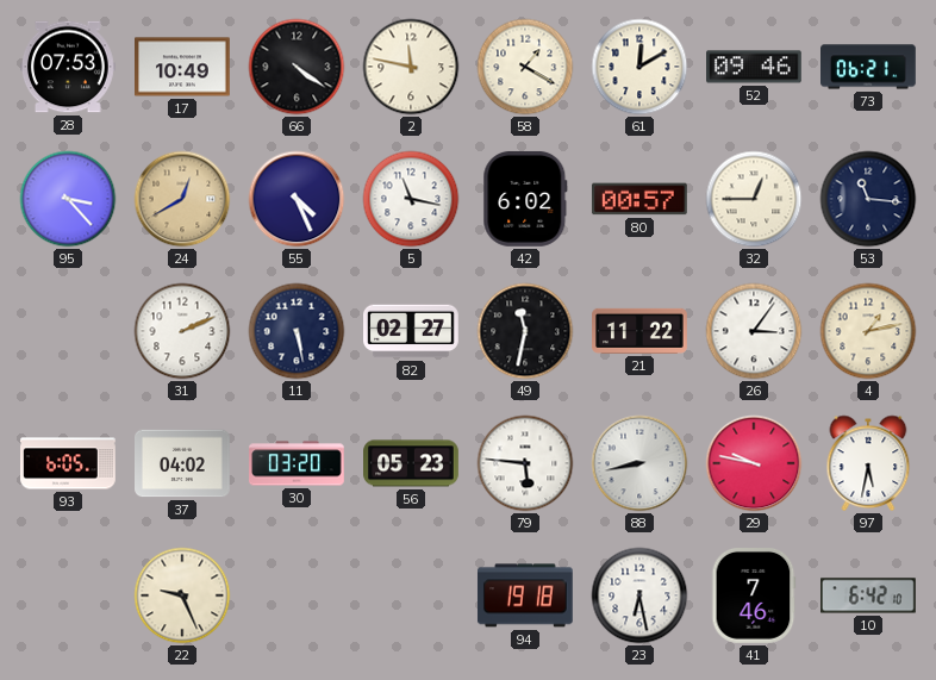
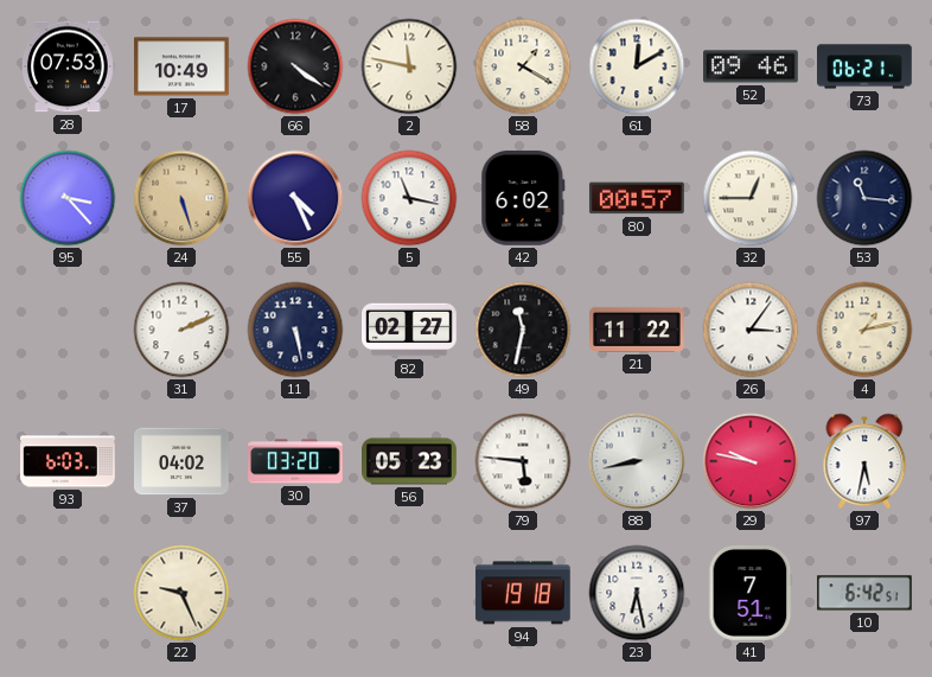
24: 12:40 -> 5:27 (181, 198)
93: 6:05 -> 6:03 (68, 461)
41: 7:46 -> 7:51 (751, 594)
10: 6:42:10 -> 6:42:51 (866, 593)
